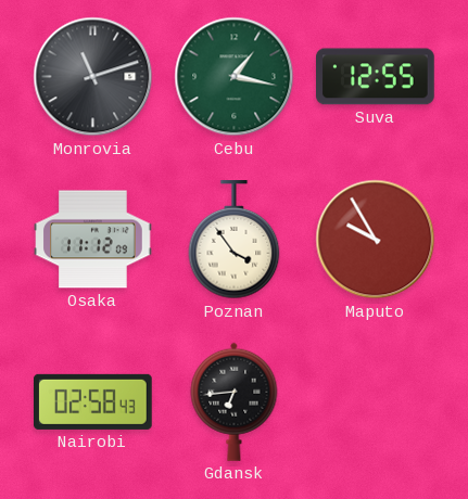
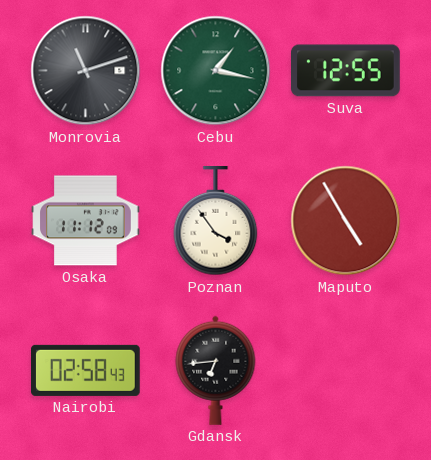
Maputo: 9:55 -> 4:55 (346, 221)
